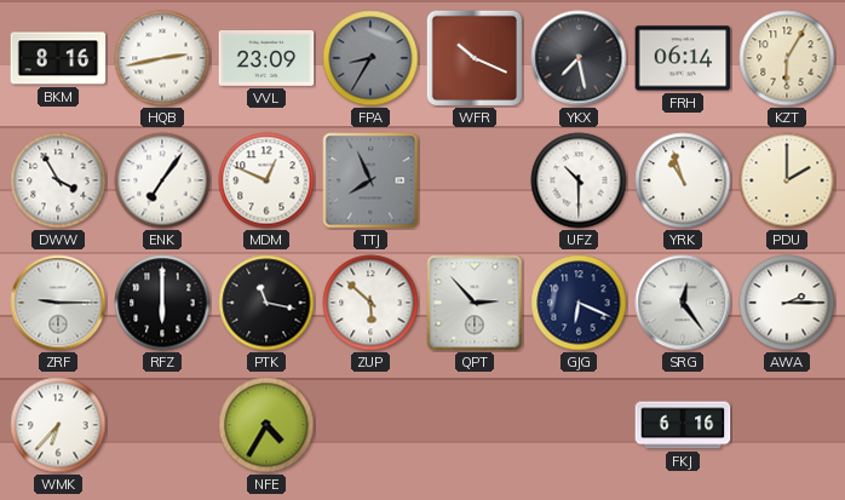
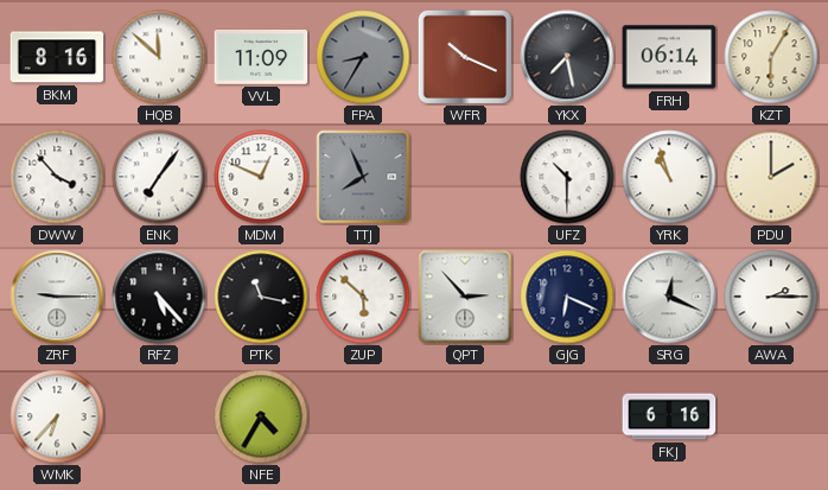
HQB: 2:43 -> 11:52 (159, 57)
VVL: 23:09 -> 11:09 (261, 58)
DWW: 3:55 -> 3:53 (57, 177)
RFZ: 6:00 -> 5:23 (159, 297)
SRG: 12:24 -> 12:19 (669, 297)
